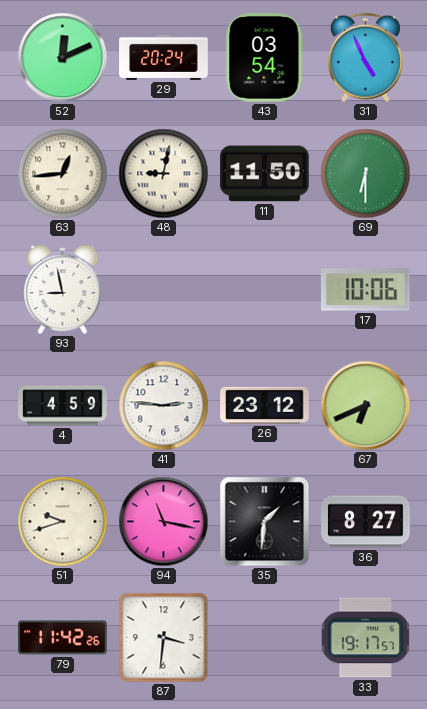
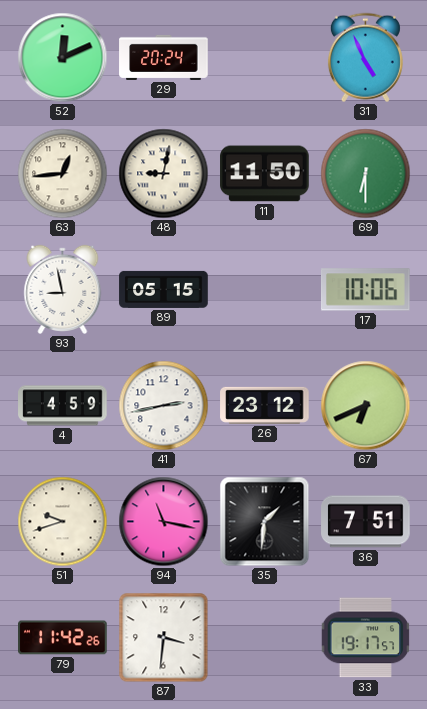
43: 03:54 -> none (265, 58)
89: none -> 05:15 (164, 289)
41: 2:46 -> 2:43 (164, 406)
36: 8:27 -> 7:51 (366, 522)
